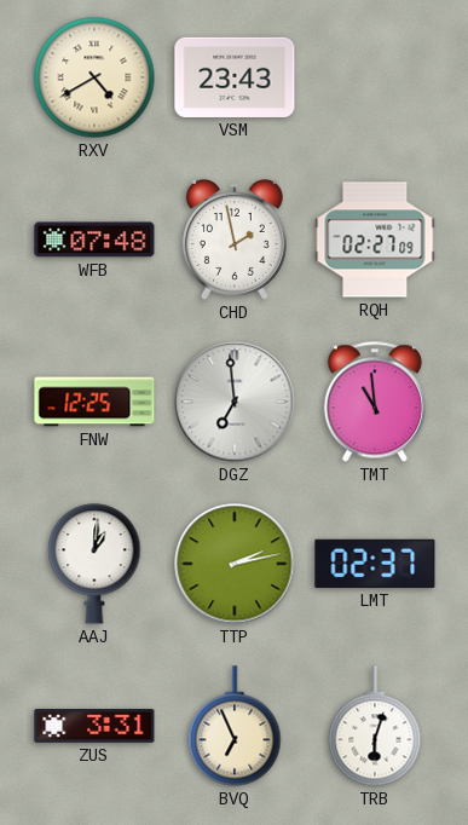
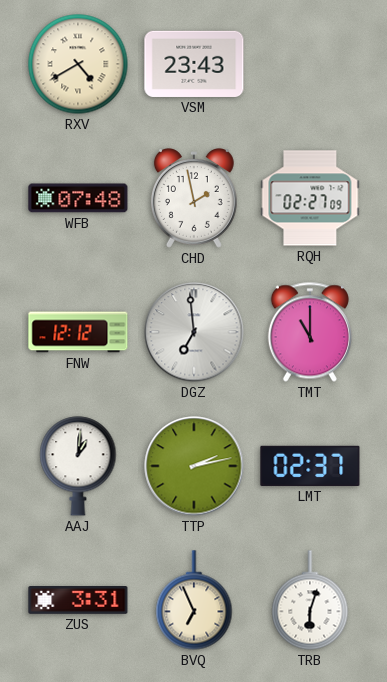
FNW: 12:25 -> 12:12 (78, 332)
TMT: 10:59 -> 11:00 (310, 332)
